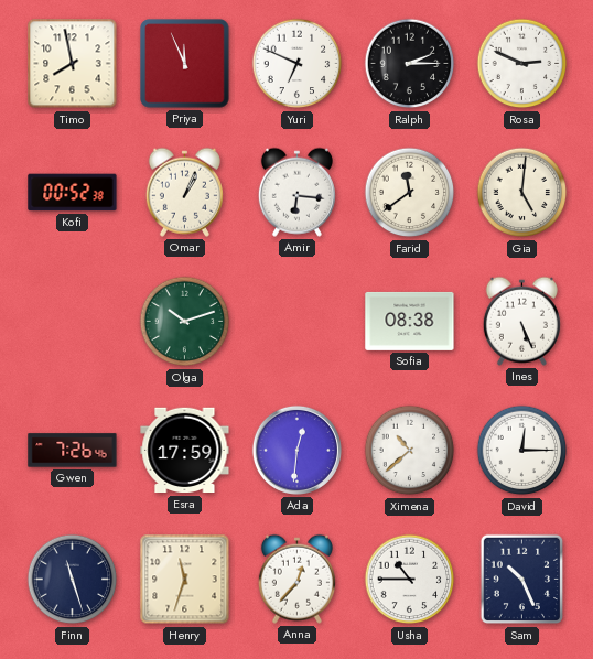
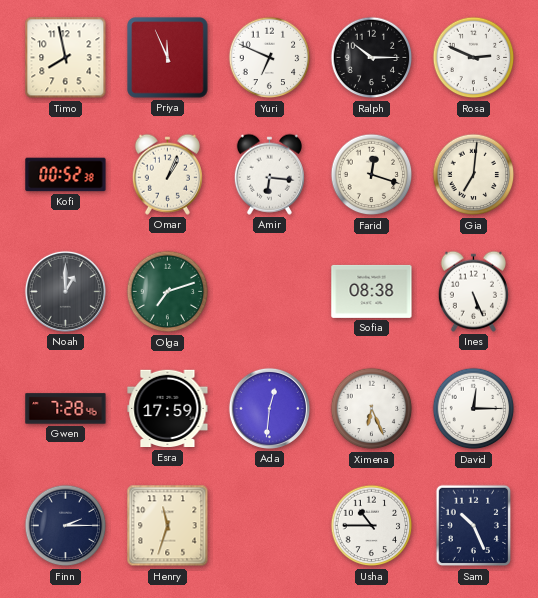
Ralph: 2:15 -> 10:15 (372, 58)
Farid: 11:39 -> 12:18 (372, 175)
Gia: 5:01 -> 7:01 (474, 175)
Noah: none -> 1:00 (65, 291)
Olga: 10:12 -> 7:12 (168, 292)
Gwen: 7:26 -> 7:28 (66, 409)
Ximena: 10:38 -> 6:26 (372, 409)
Finn: 11:27 -> 2:15 (66, 526)
Anna: 12:37 -> none (296, 579)
